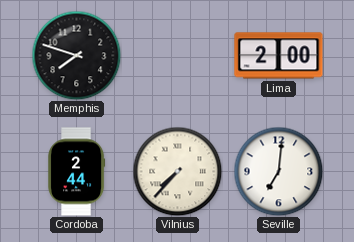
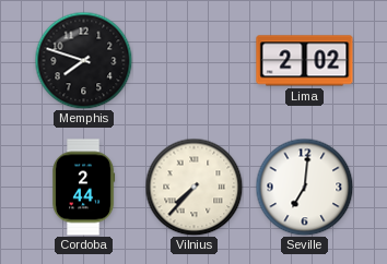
Lima: 2:00 -> 2:02 (305, 61)
